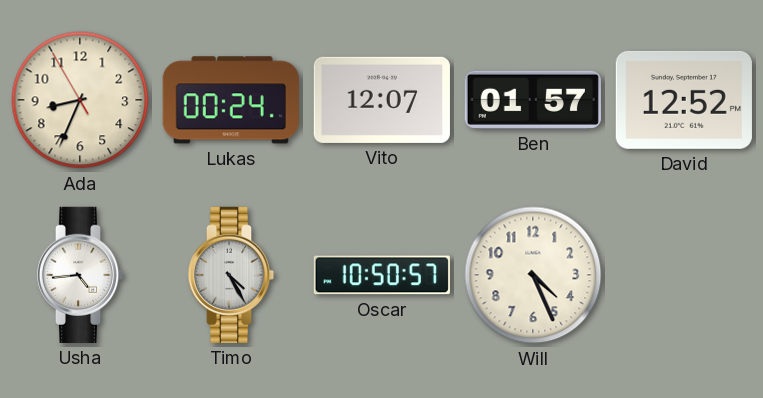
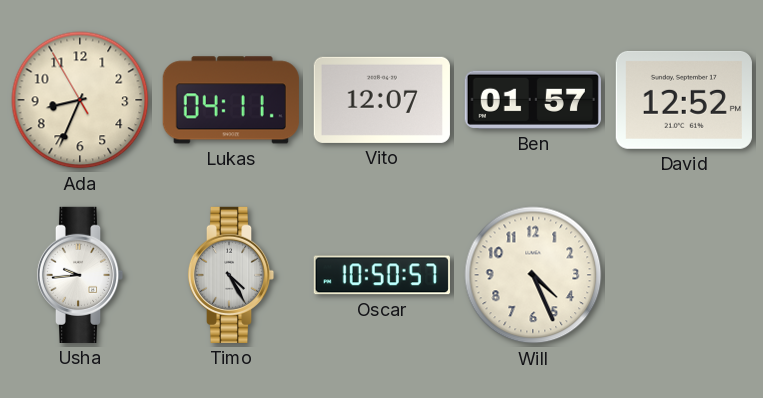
Lukas: 00:24 -> 04:11 (231, 100)
Usha: 4:44 -> 9:44 (80, 275)
